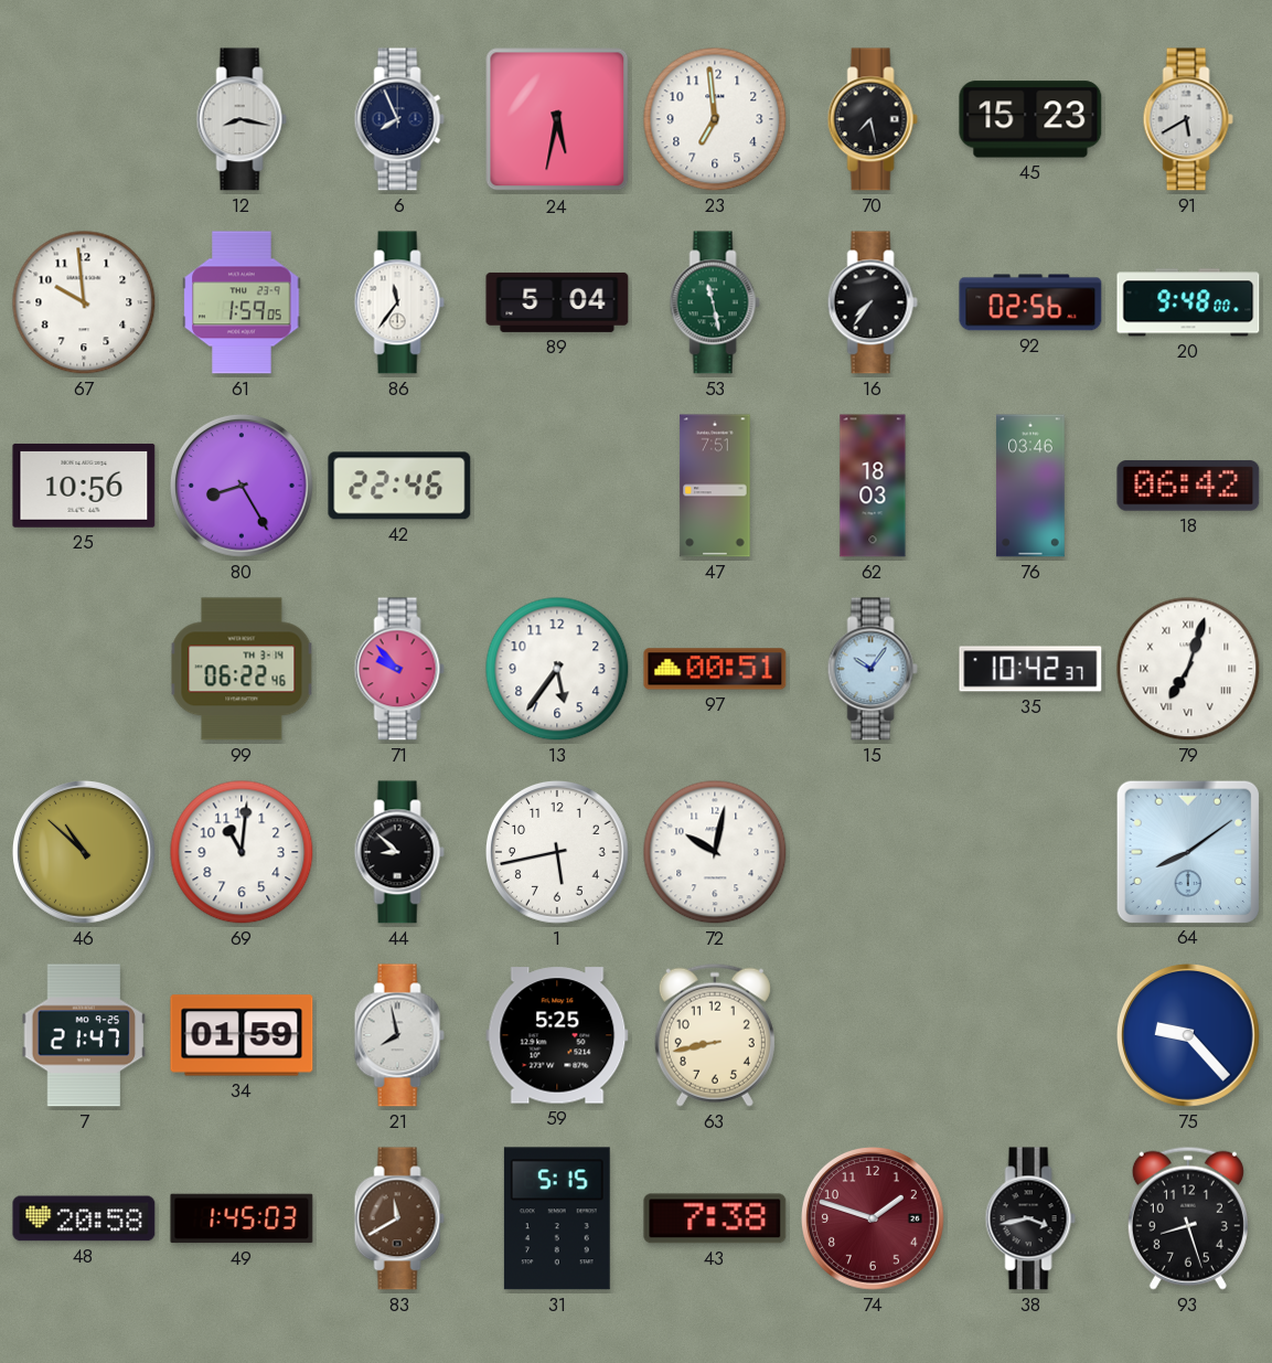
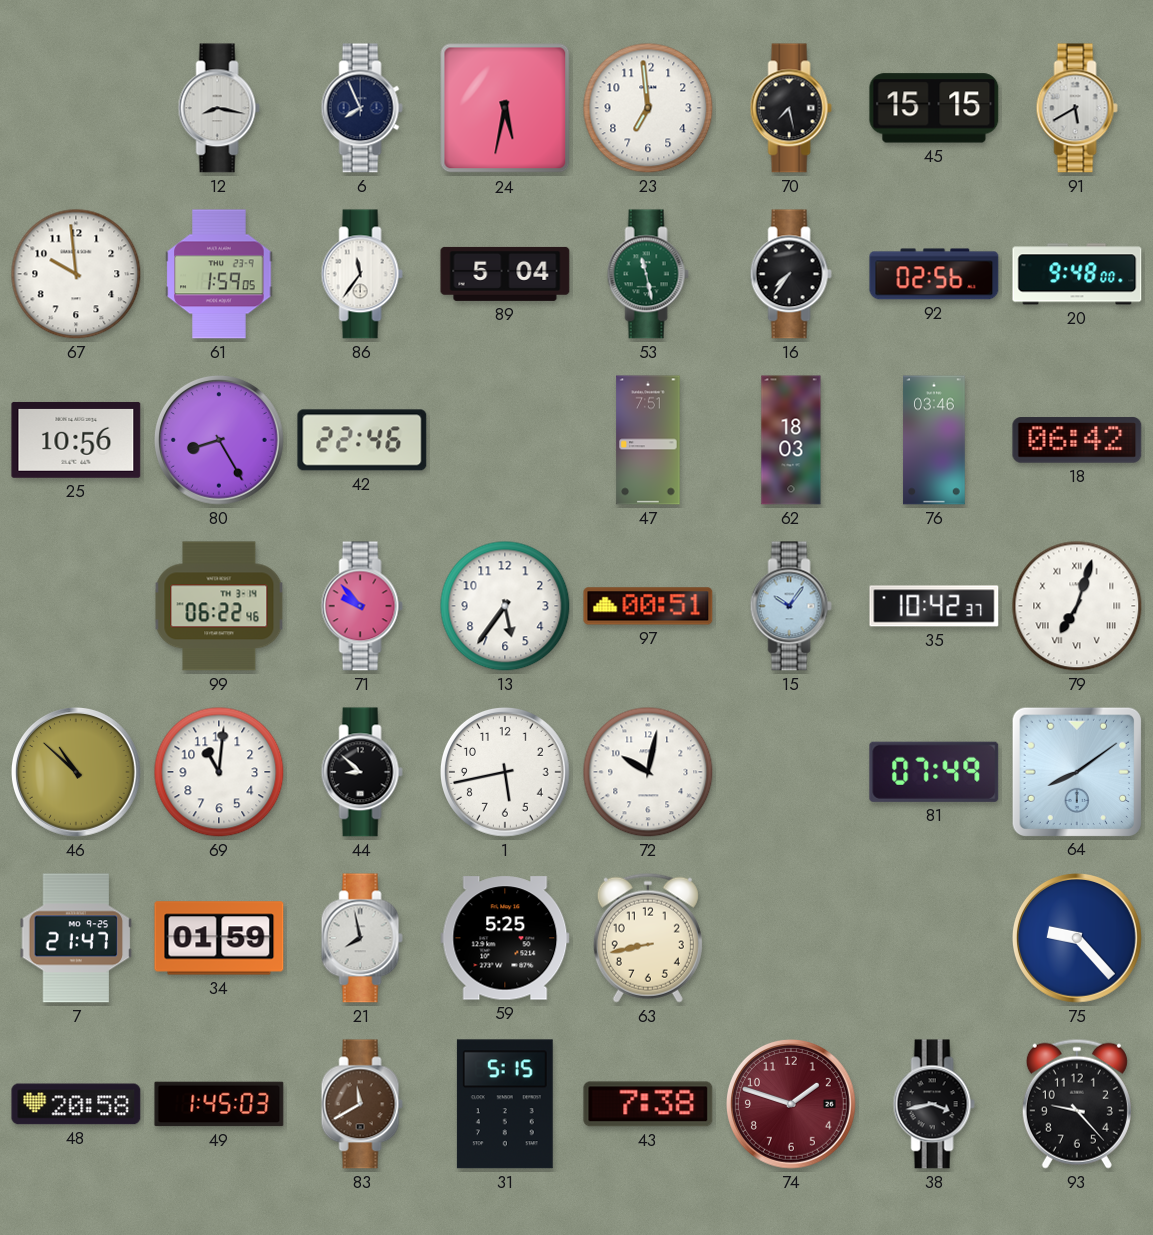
45: 15:23 -> 15:15 (934, 108)
81: none -> 07:49 (934, 772)
93: 8:27 -> 9:23 (1077, 1104)
